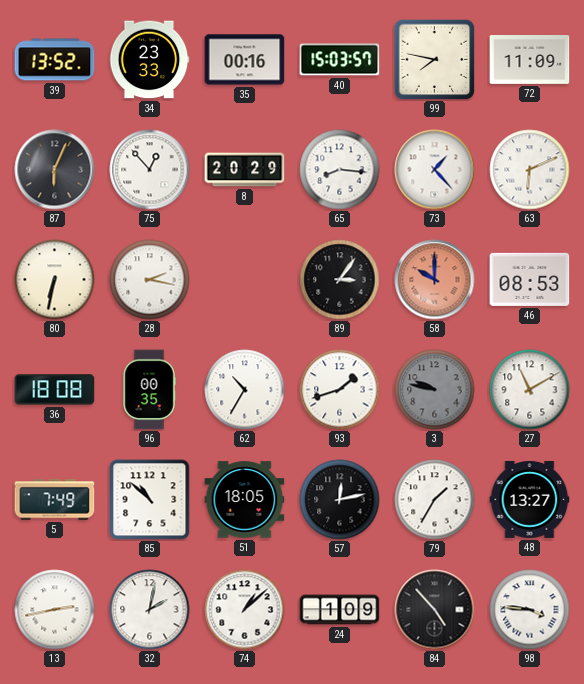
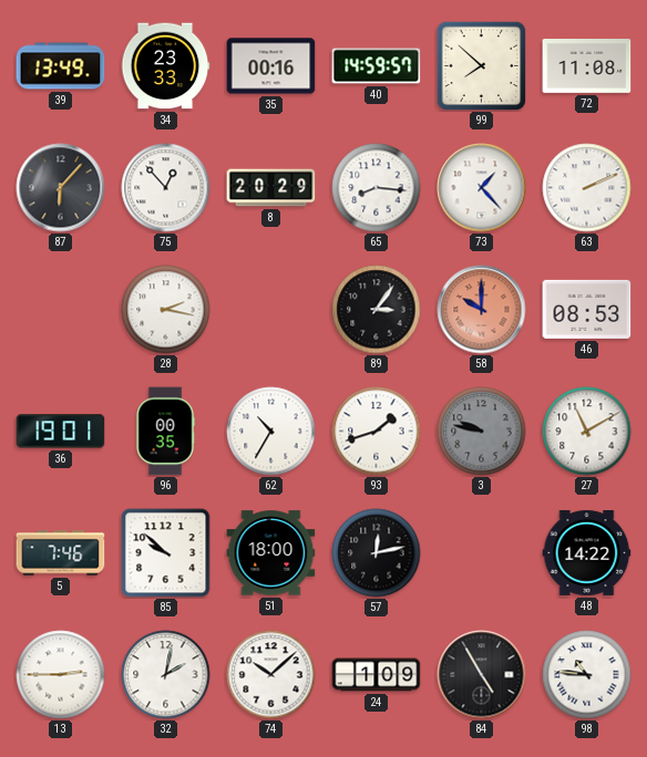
39: 13:52 -> 13:49 (61, 66)
40: 15:03 -> 14:59 (377, 66)
99: 7:47 -> 7:52 (481, 65)
72: 11:09 -> 11:08 (587, 66)
87: 6:04 -> 6:07 (61, 188)
63: 6:11 -> 2:11 (587, 188)
80: 6:32 -> none (55, 280)
36: 18:08 -> 19:01 (61, 432)
5: 7:49 -> 7:46 (61, 553)
85: 10:52 -> 9:52 (166, 553)
51: 18:05 -> 18:00 (271, 553)
79: 1:35 -> none (435, 500)
48: 13:27 -> 14:22 (587, 552)
13: 2:43 -> 2:45 (61, 675)
74: 1:08 -> 10:08 (271, 675)
84: 4:53 -> 4:55 (482, 675)
98: 3:46 -> 10:46 (587, 675)
